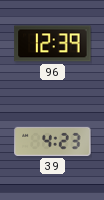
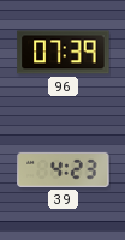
96: 12:39 -> 07:39 (64, 53)
